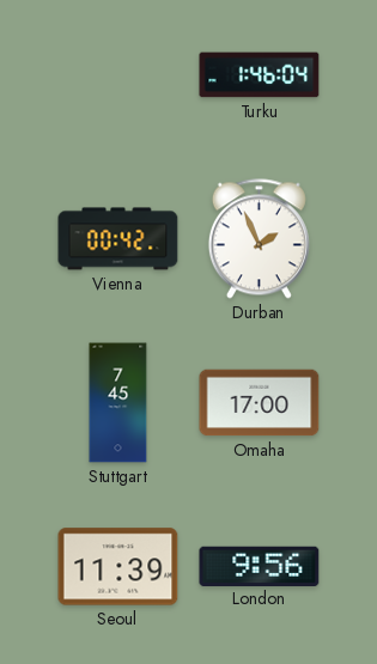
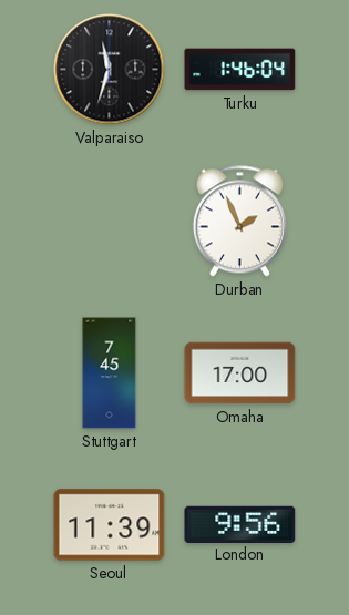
Valparaiso: none -> 11:33 (110, 70)
Vienna: 00:42 -> none (118, 239)
